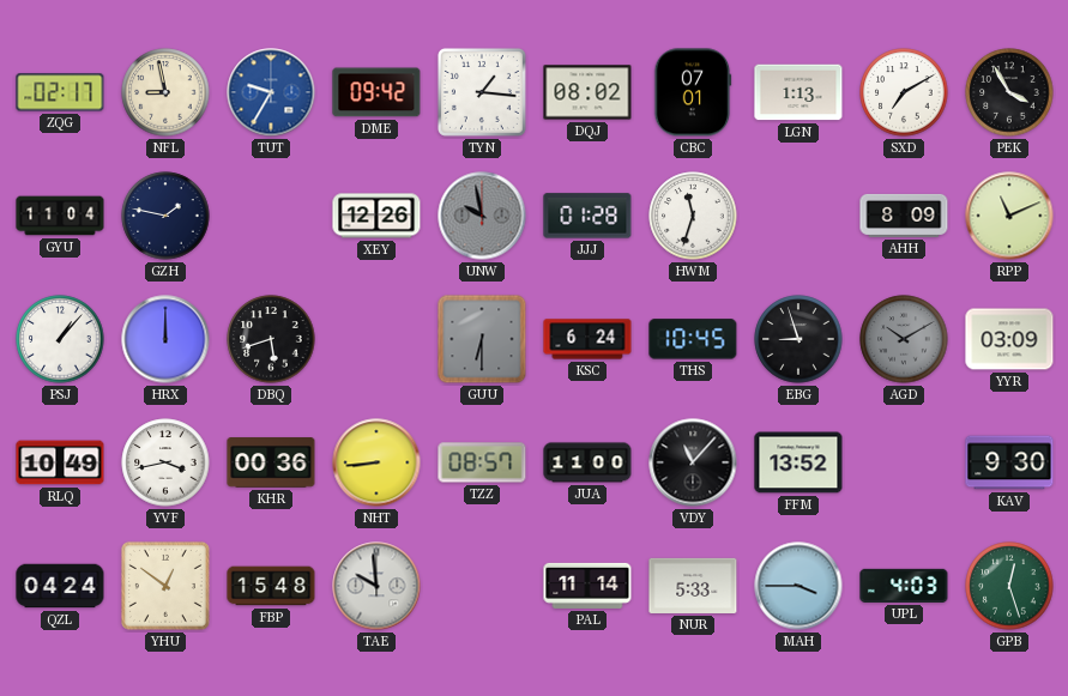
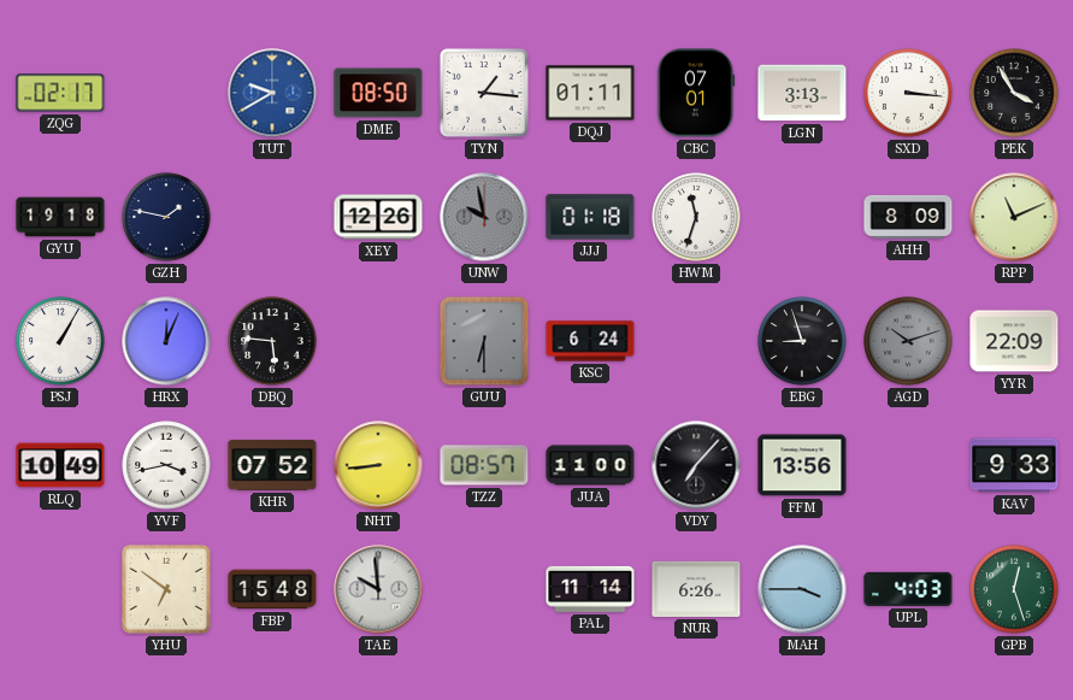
NFL: 8:58 -> none (165, 92)
TUT: 9:35 -> 9:40 (272, 93)
DME: 09:42 -> 08:50 (378, 93)
DQJ: 08:02 -> 01:11 (590, 93)
LGN: 1:13 -> 3:13 (802, 93)
SXD: 7:10 -> 3:16 (908, 93)
GYU: 11:04 -> 19:18 (60, 217)
JJJ: 01:28 -> 01:18 (590, 217)
PSJ: 1:07 -> 1:05 (60, 341)
HRX: 12:00 -> 12:04 (166, 341)
DBQ: 5:42 -> 5:46 (272, 341)
THS: 10:45 -> none (693, 339)
AGD: 10:10 -> 10:12 (908, 341)
YYR: 03:09 -> 22:09 (1014, 341)
KHR: 00:36 -> 07:52 (272, 465)
VDY: 11:07 -> 7:07 (696, 465)
FFM: 13:52 -> 13:56 (802, 465)
KAV: 9:30 -> 9:33 (1014, 465)
QZL: 04:24 -> none (60, 586)
YHU: 12:51 -> 6:51 (166, 589)
NUR: 5:33 -> 6:26 (696, 589)
